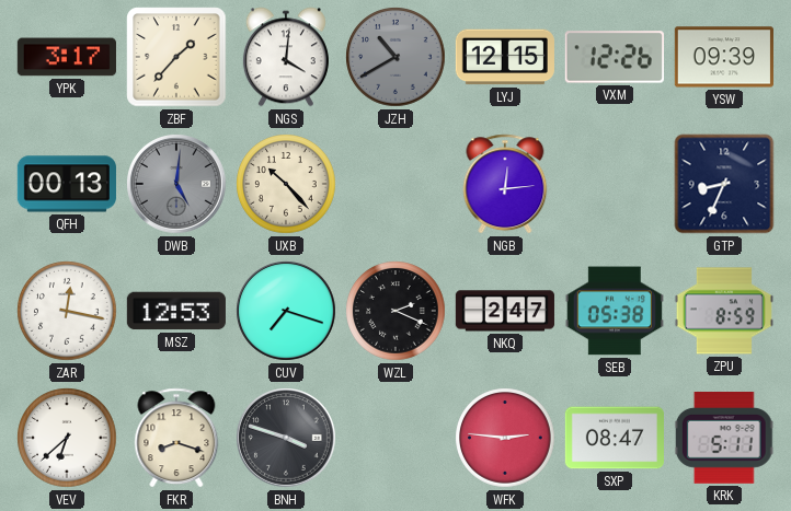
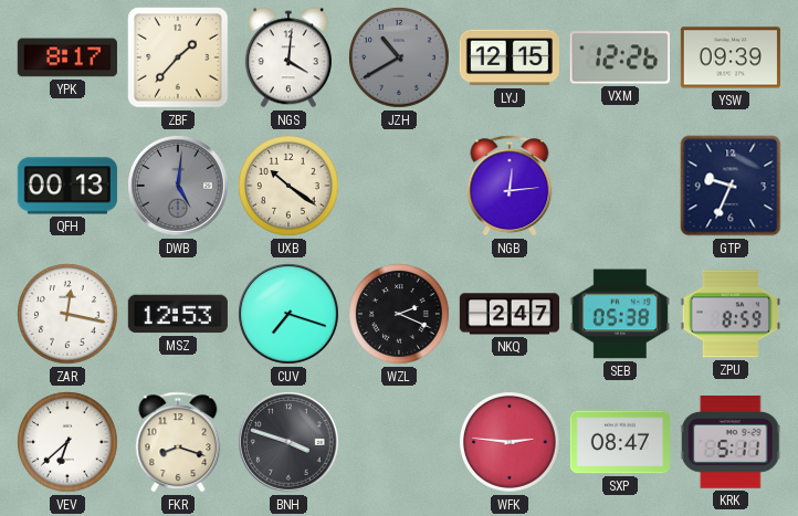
YPK: 3:17 -> 8:17 (67, 57)
UXB: 10:23 -> 10:21 (288, 186)
GTP: 8:34 -> 9:34 (731, 186)
